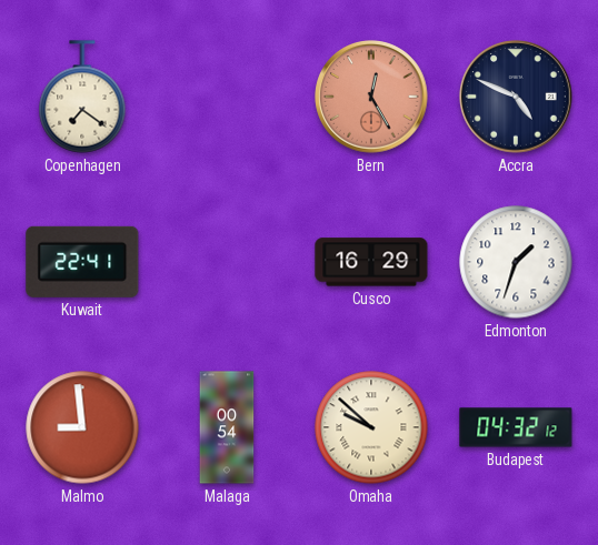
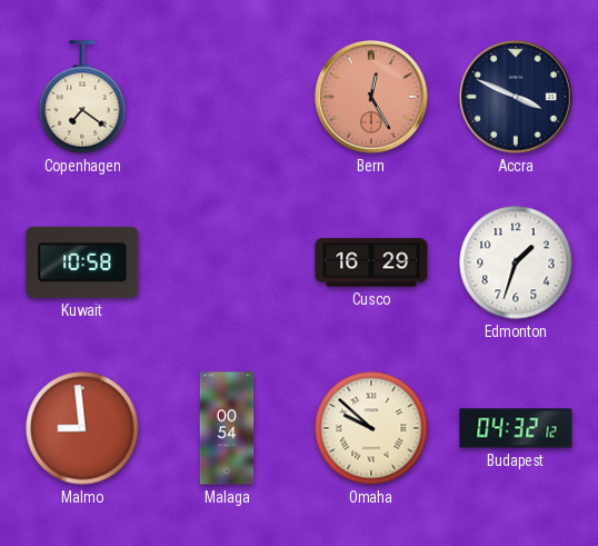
Accra: 4:49 -> 3:49 (516, 97)
Kuwait: 22:41 -> 10:58 (82, 262)
